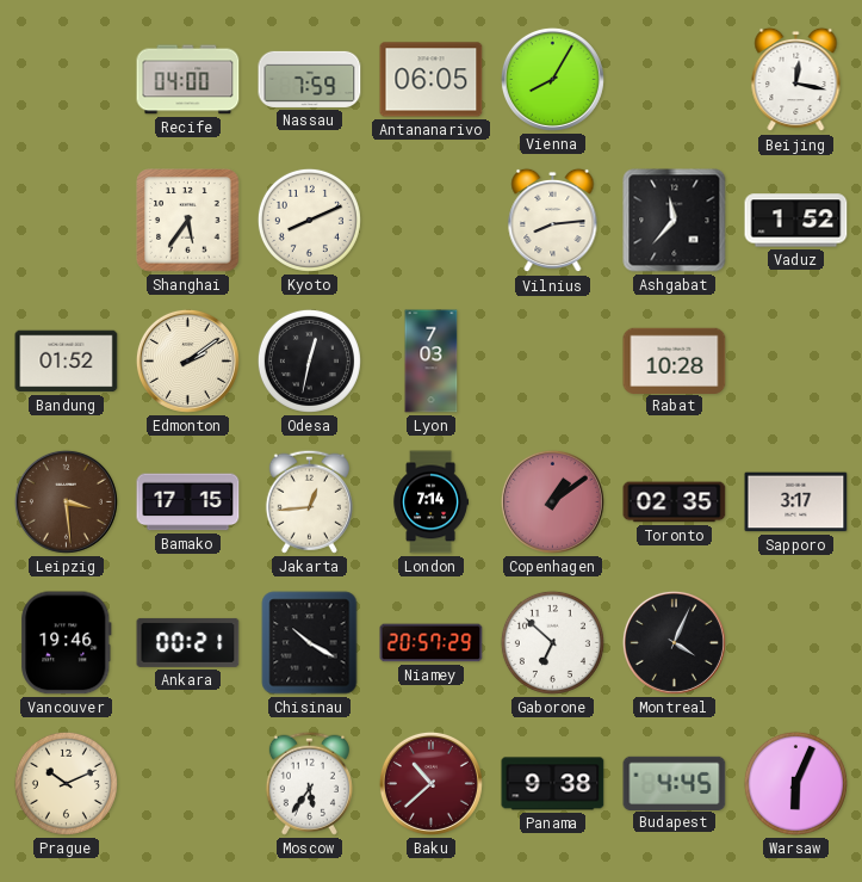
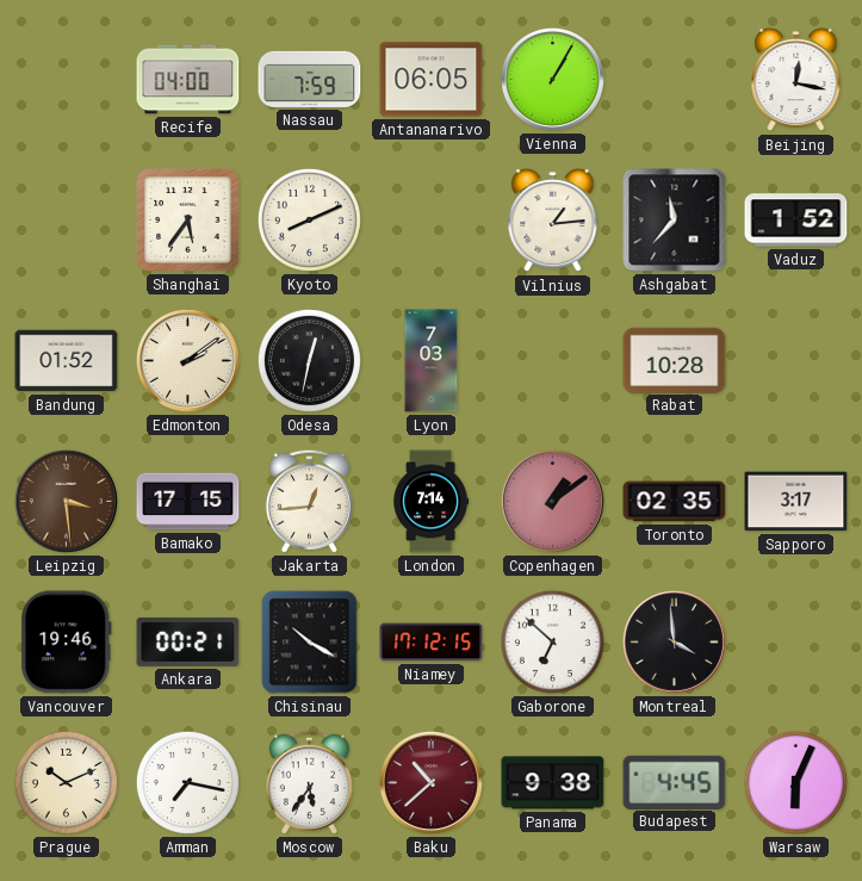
Vienna: 8:05 -> 1:05 (552, 79)
Vilnius: 8:14 -> 1:14 (553, 221)
Niamey: 20:57 -> 17:12 (432, 643)
Montreal: 4:04 -> 3:59 (674, 641)
Amman: none -> 7:17 (187, 782)
